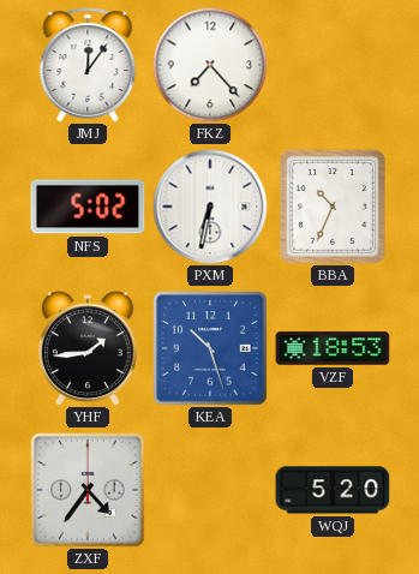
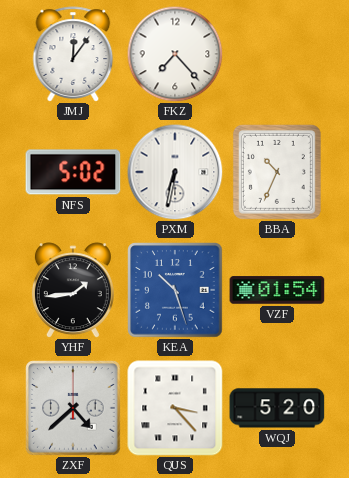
VZF: 18:53 -> 01:54 (277, 290)
ZXF: 4:36 -> 4:38 (73, 408)
QUS: none -> 3:23 (175, 408)
